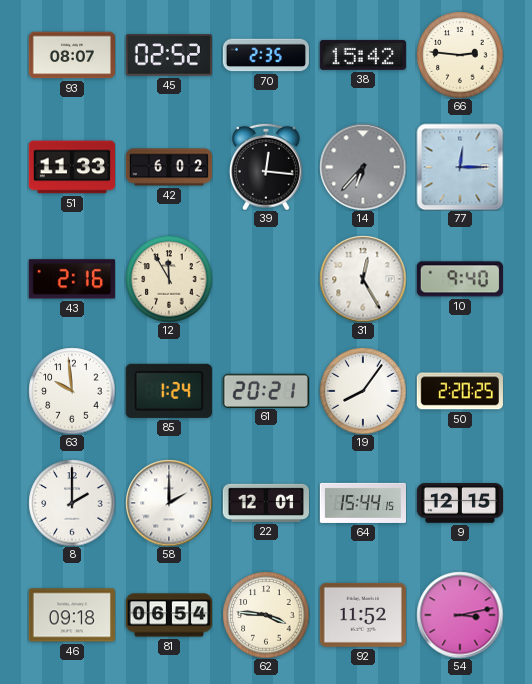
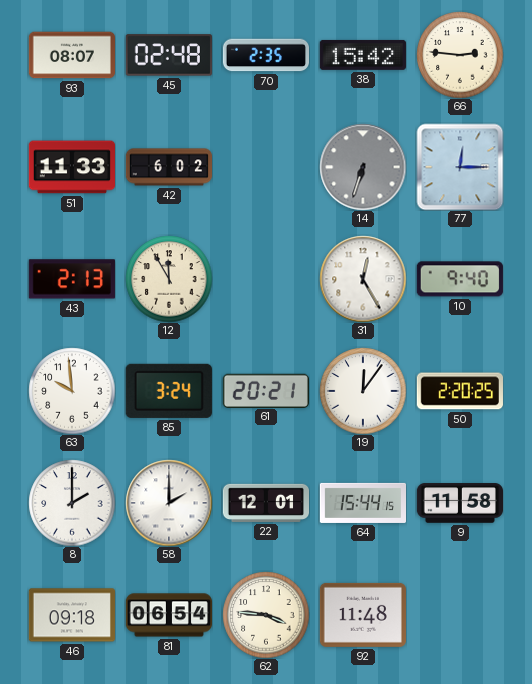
45: 02:52 -> 02:48 (169, 55)
39: 12:16 -> none (266, 167)
14: 6:37 -> 6:33 (363, 167)
43: 2:16 -> 2:13 (72, 279)
85: 1:24 -> 3:24 (169, 391)
19: 8:06 -> 12:06 (363, 391)
9: 12:15 -> 11:58 (459, 503)
92: 11:52 -> 11:48 (363, 615)
54: 3:13 -> none (460, 615)
